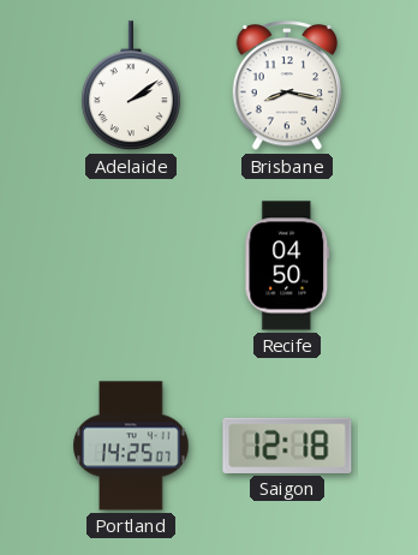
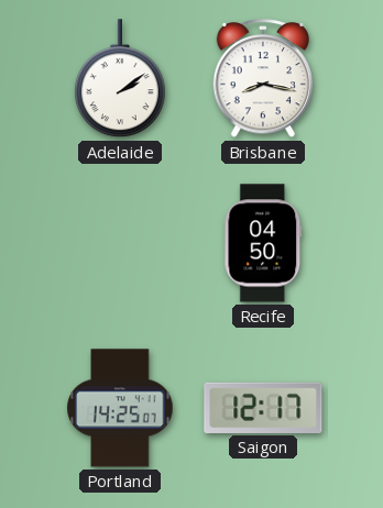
Saigon: 12:18 -> 12:17 (263, 408)
